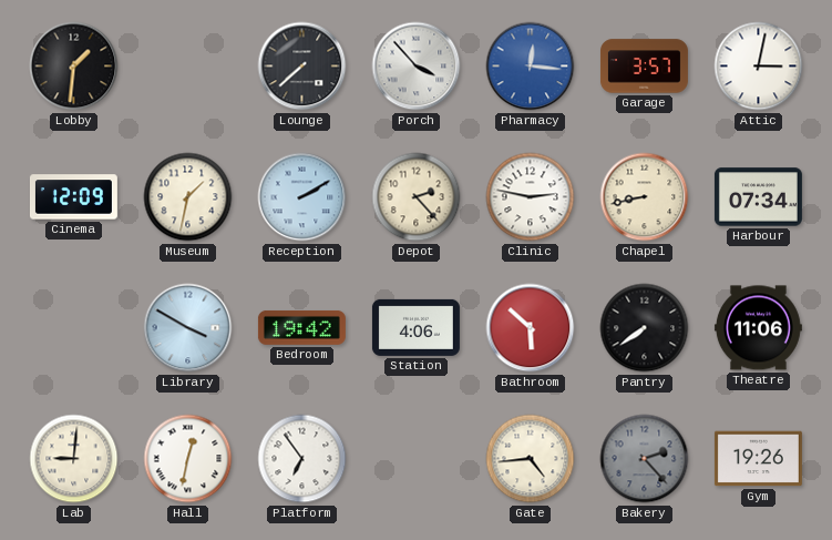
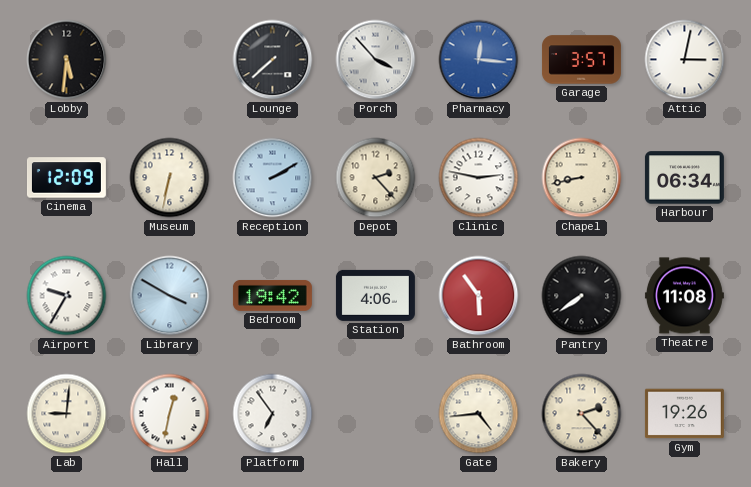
Lobby: 1:31 -> 5:31 (67, 60)
Museum: 1:32 -> 6:32 (170, 178)
Harbour: 07:34 -> 06:34 (684, 178)
Airport: none -> 9:35 (67, 296)
Bathroom: 5:52 -> 5:54 (479, 296)
Theatre: 11:06 -> 11:08 (684, 296)
Bakery dial: grey -> cream (582, 414)
